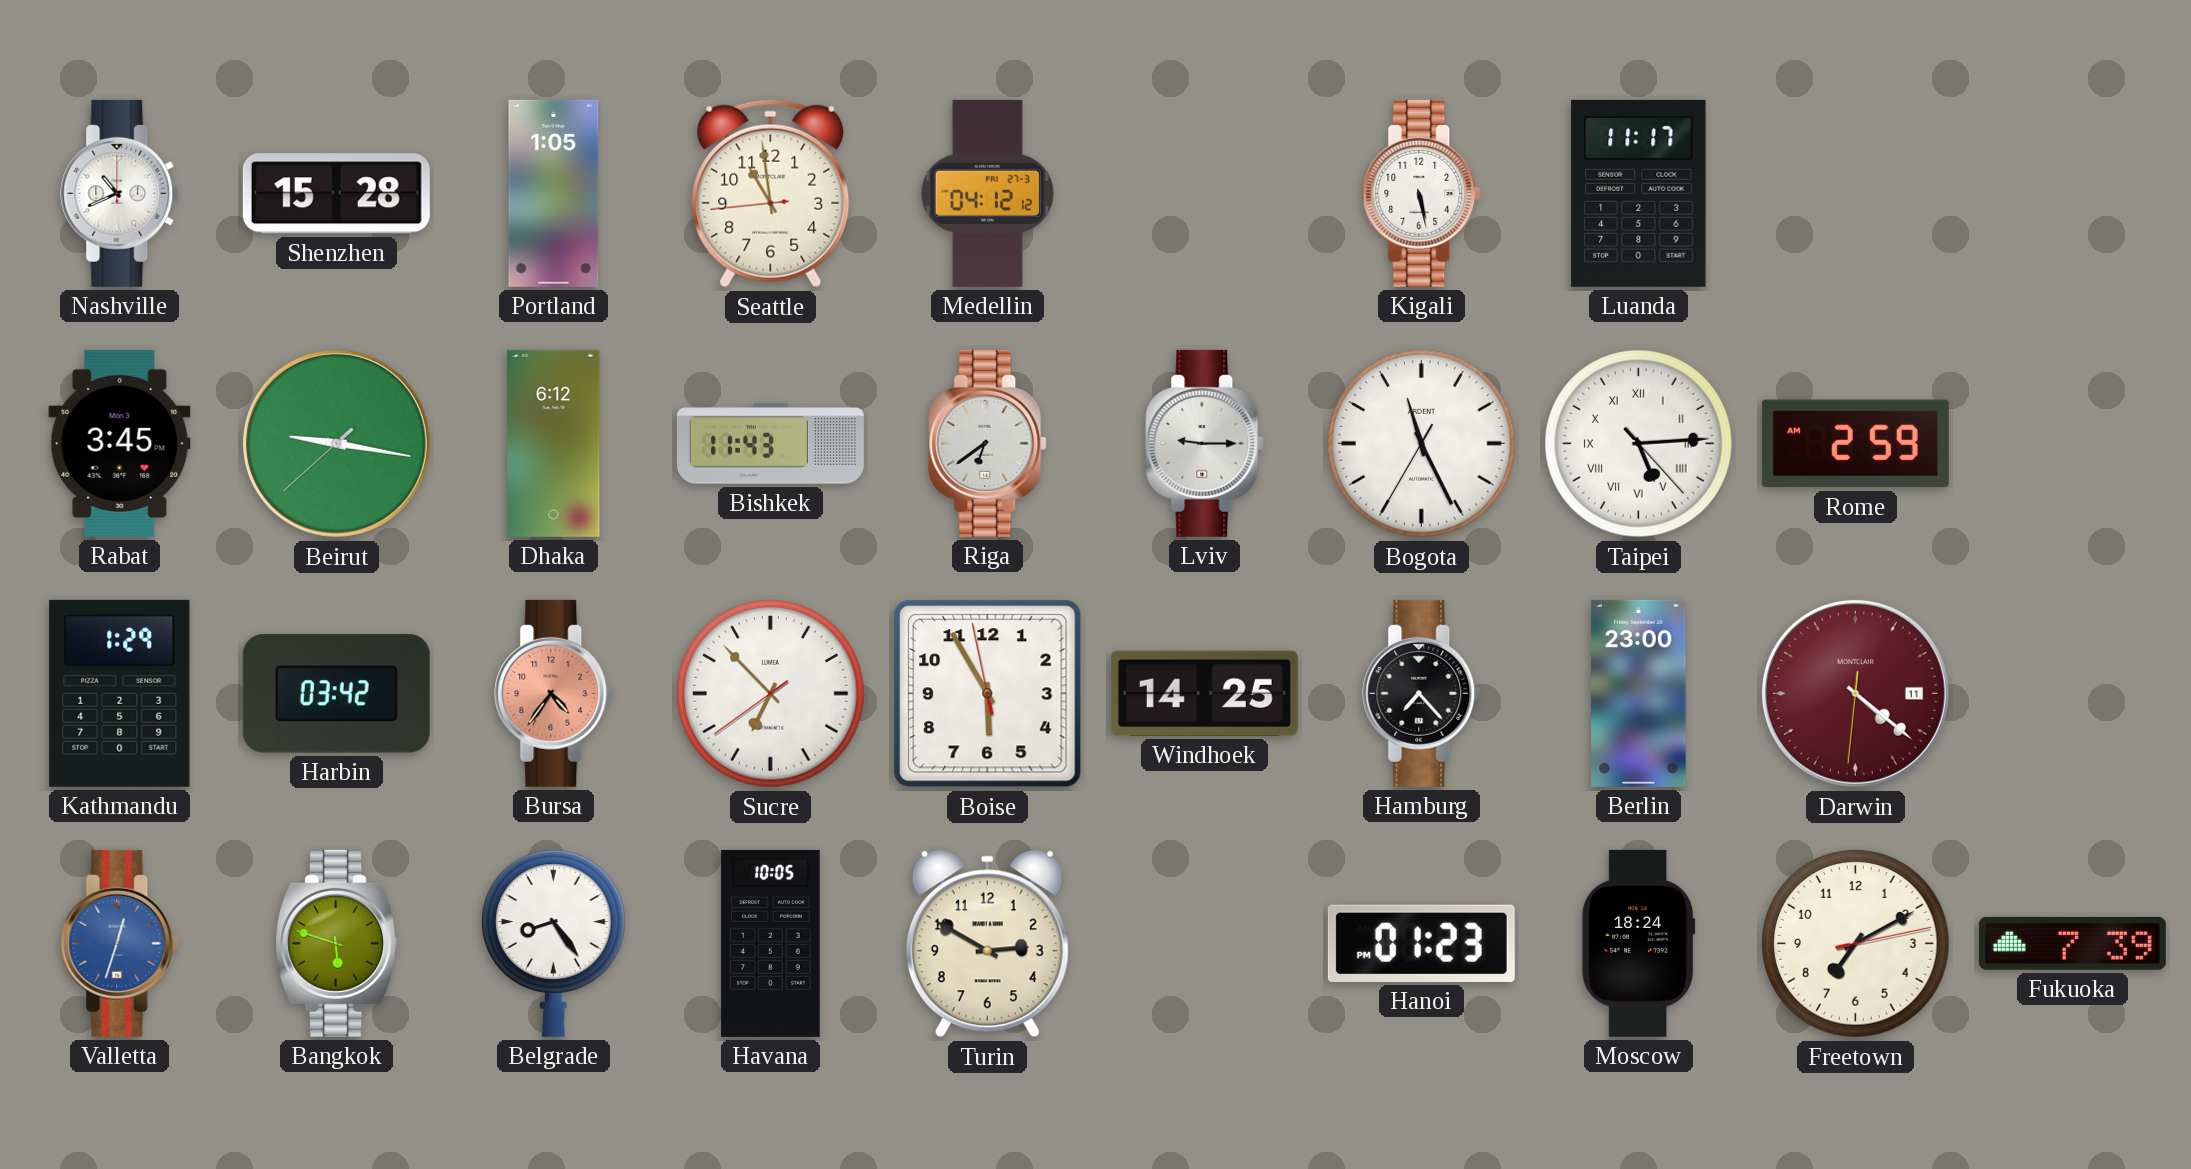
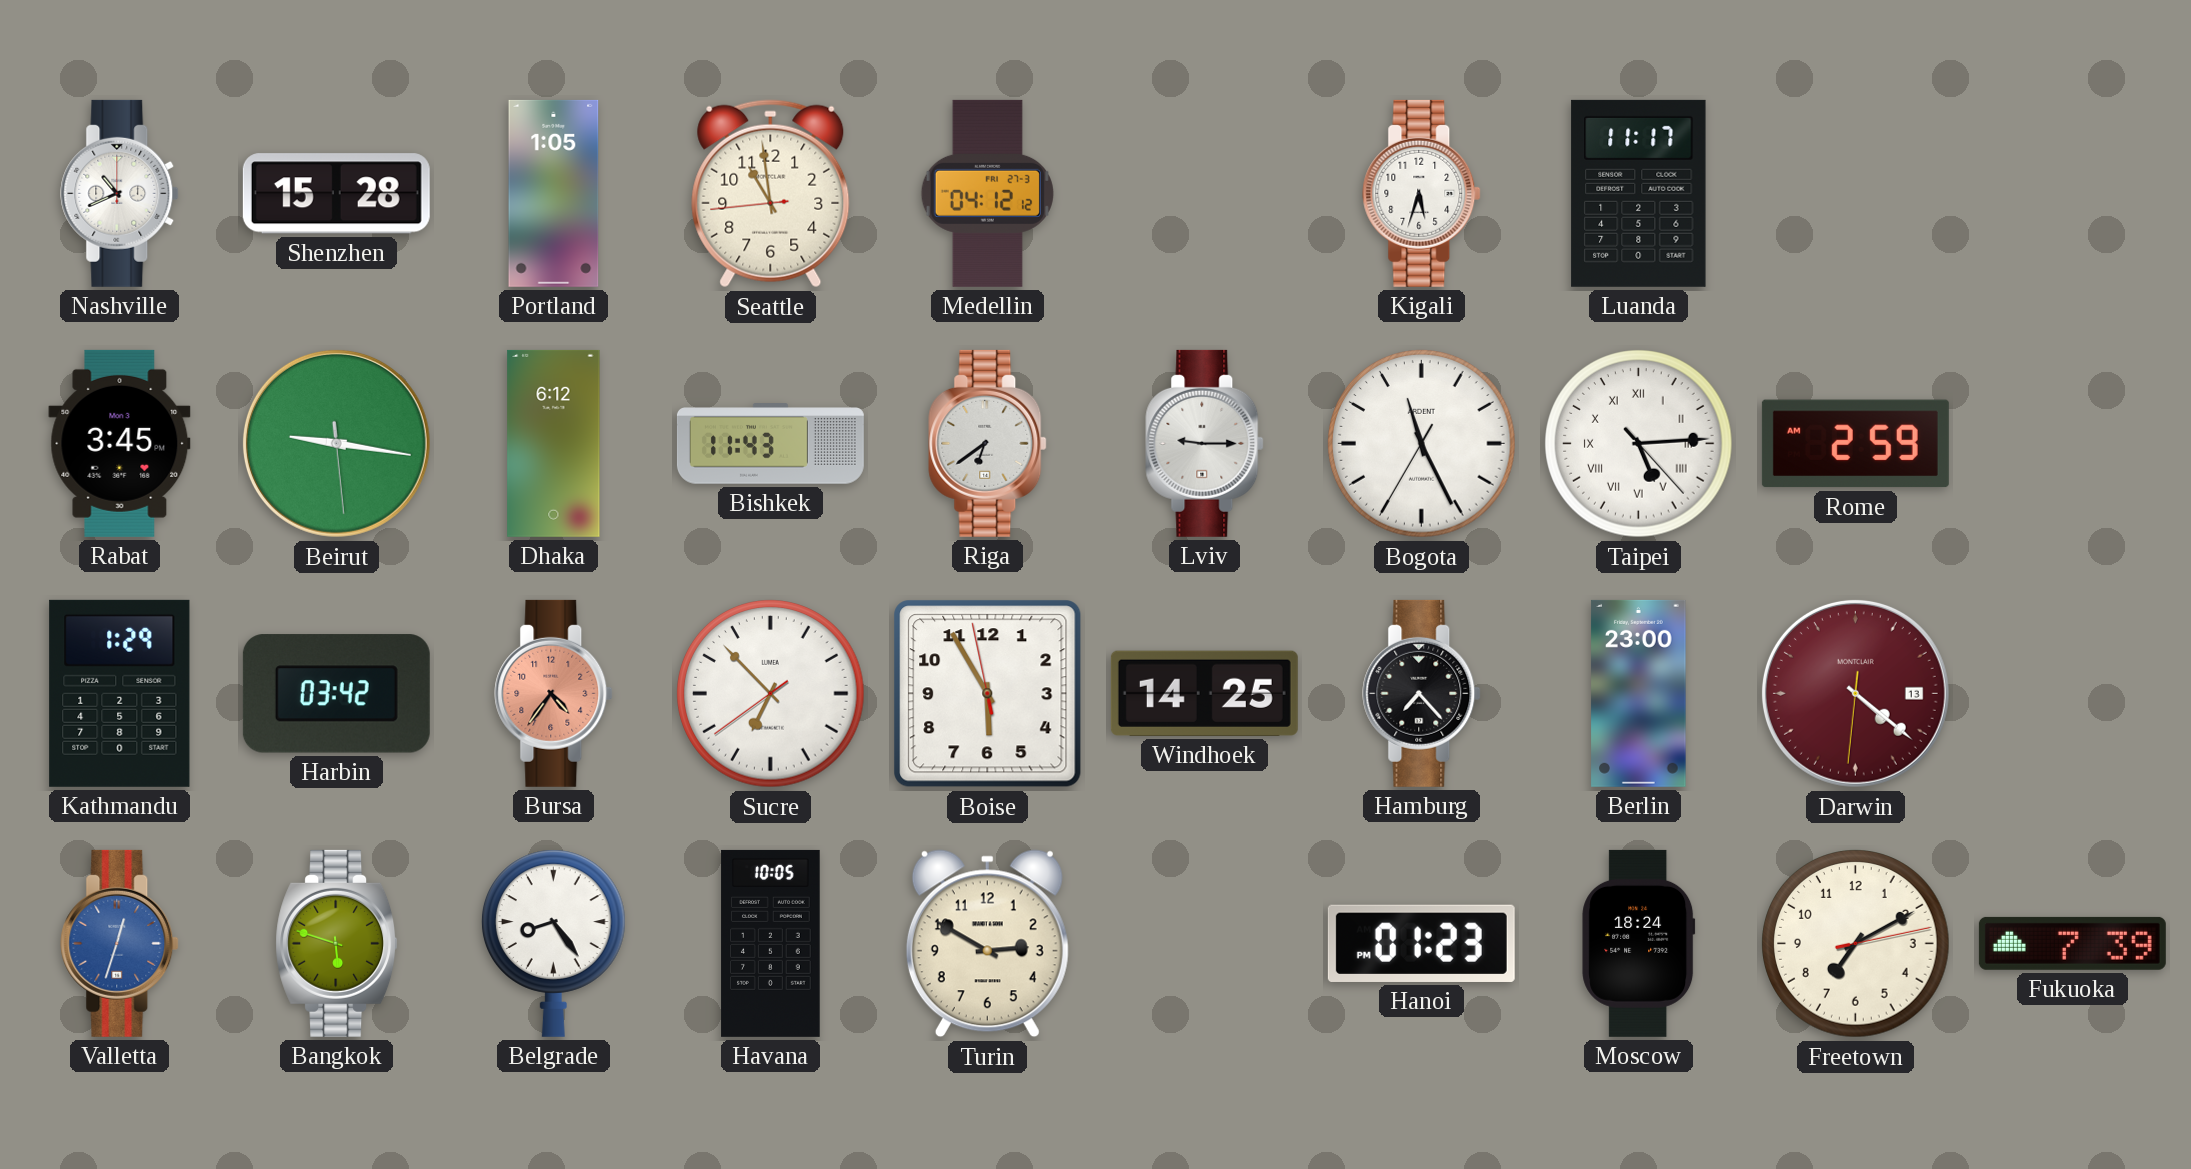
Kigali: 5:28 -> 5:33 (1422, 193)
Beirut: 9:16:38 -> 9:16:29 (336, 443)
Darwin date: 11 -> 13 (1855, 693)
